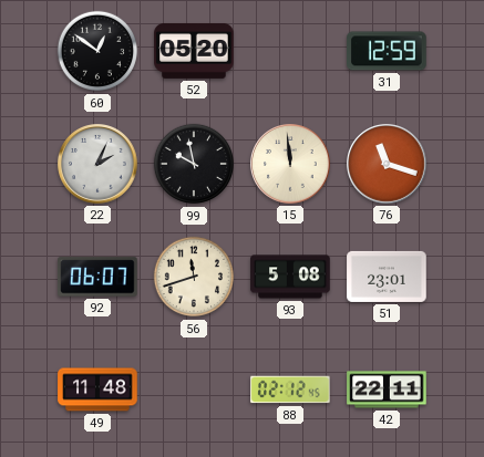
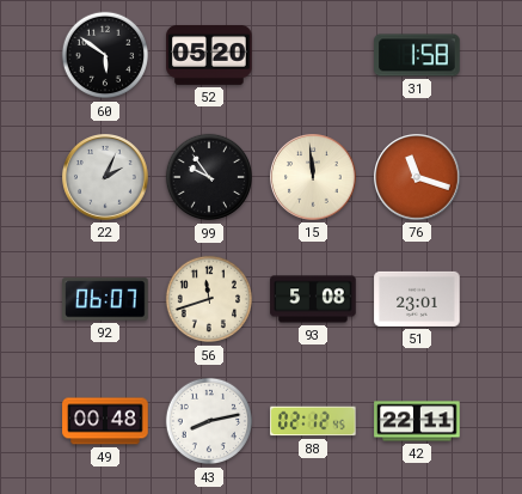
60: 12:51 -> 5:51 (105, 55)
31: 12:59 -> 1:58 (417, 55)
99: 9:58 -> 9:54 (209, 177)
49: 11:48 -> 00:48 (105, 421)
43: none -> 8:13 (209, 421)
